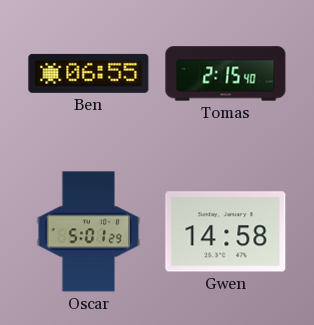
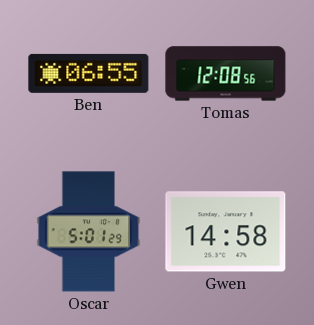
Tomas: 2:15 -> 12:08 (226, 74)
